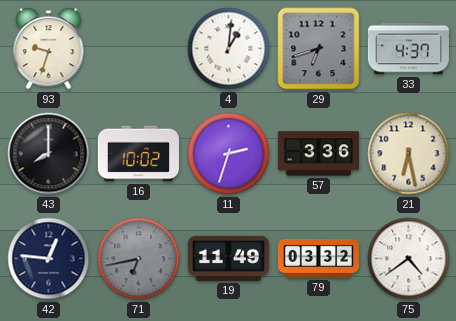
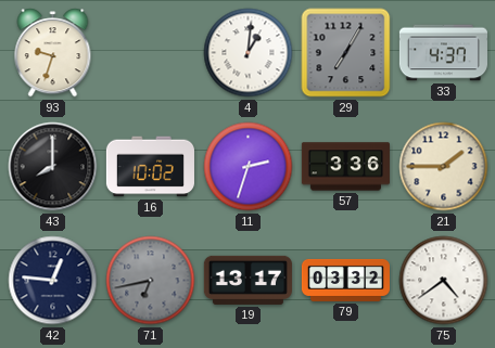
29: 6:42 -> 7:05 (346, 53)
21: 6:28 -> 1:45 (444, 167)
19: 11:49 -> 13:17 (247, 280)
